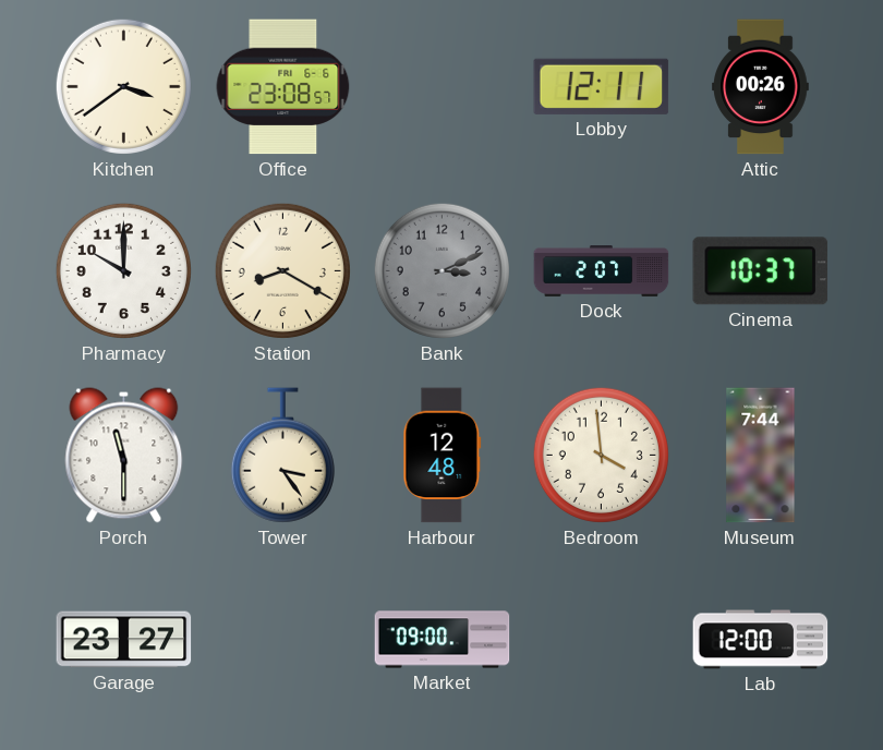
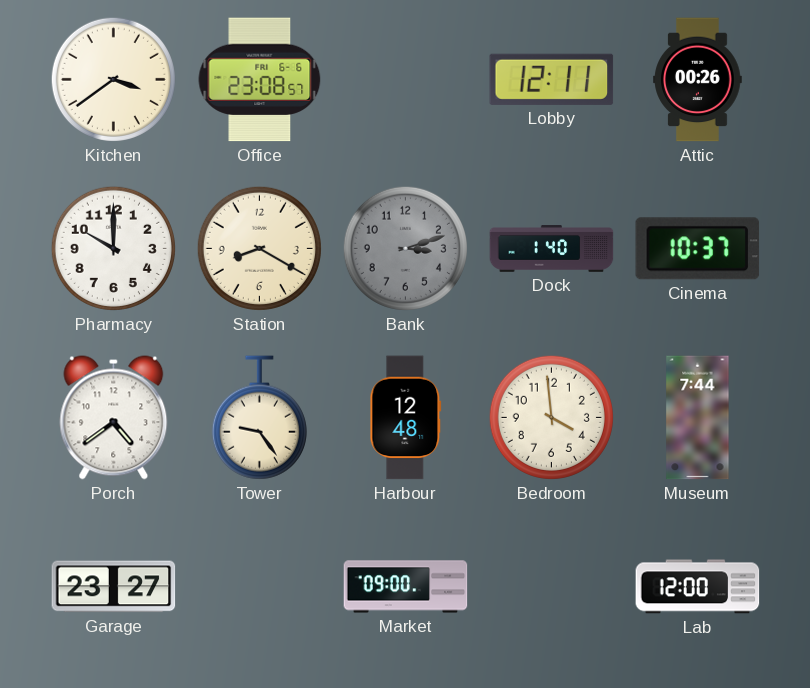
Bank: 3:11 -> 3:12 (405, 248)
Dock: 2:07 -> 1:40 (552, 249)
Porch: 11:30 -> 4:39 (114, 418)
Tower: 3:24 -> 9:24 (259, 418)
